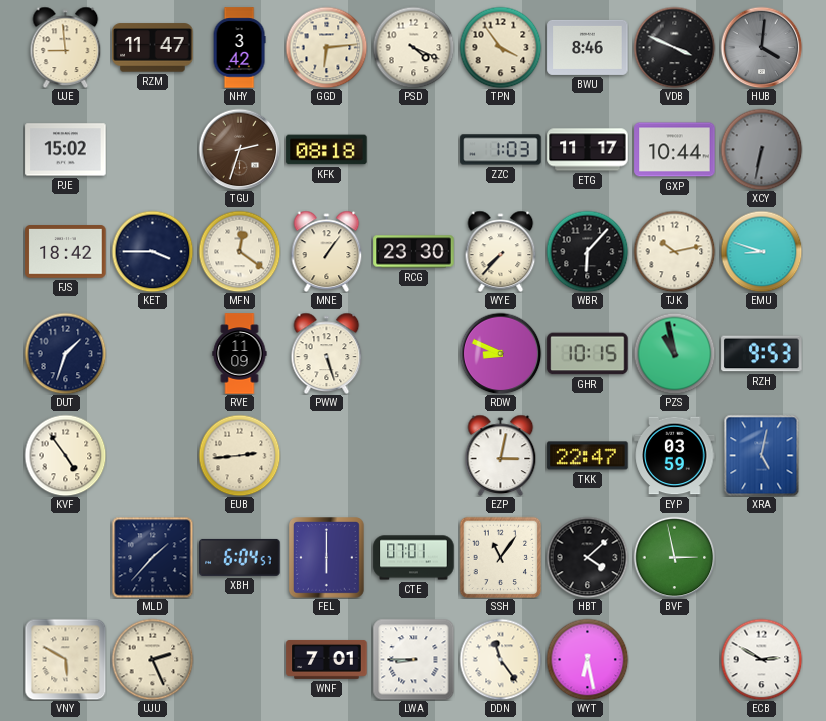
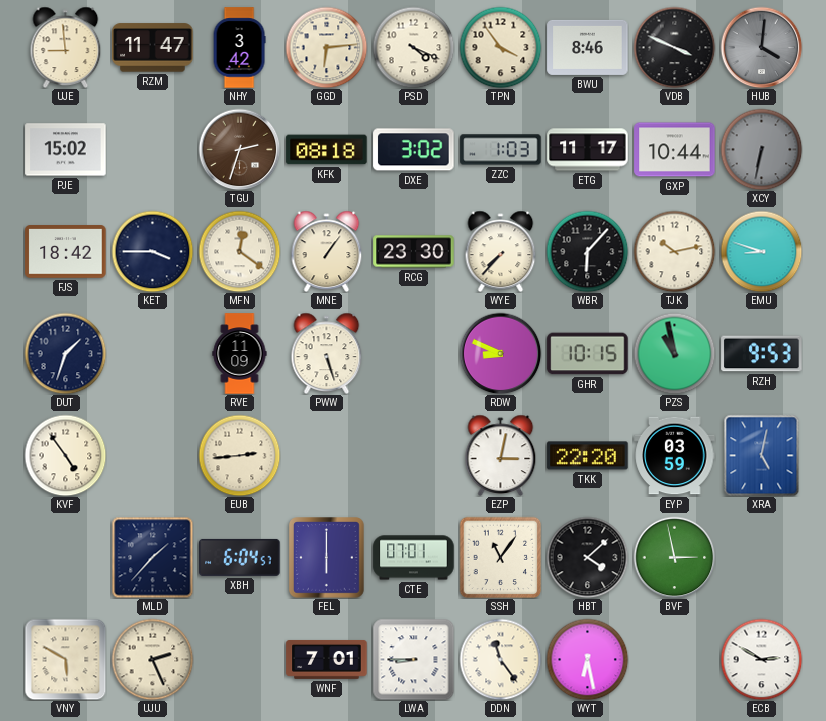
DXE: none -> 3:02 (414, 150)
TKK: 22:47 -> 22:20 (588, 456)
